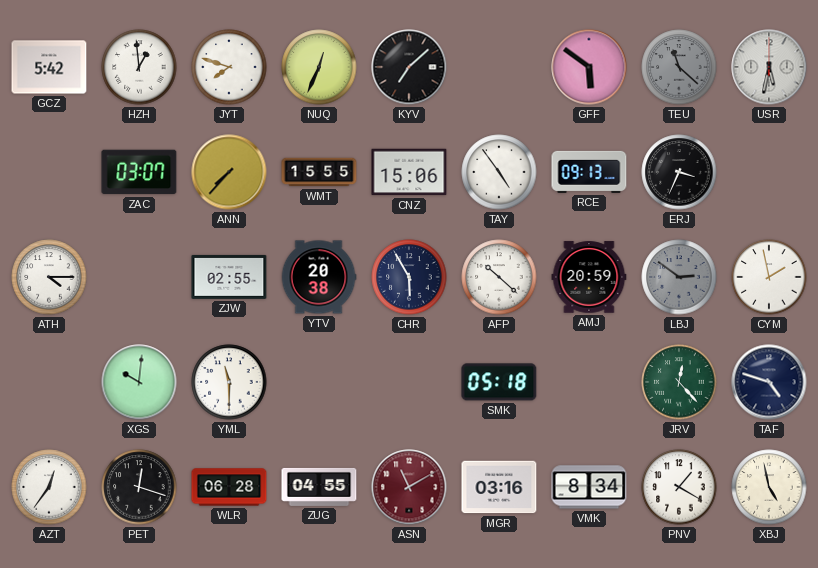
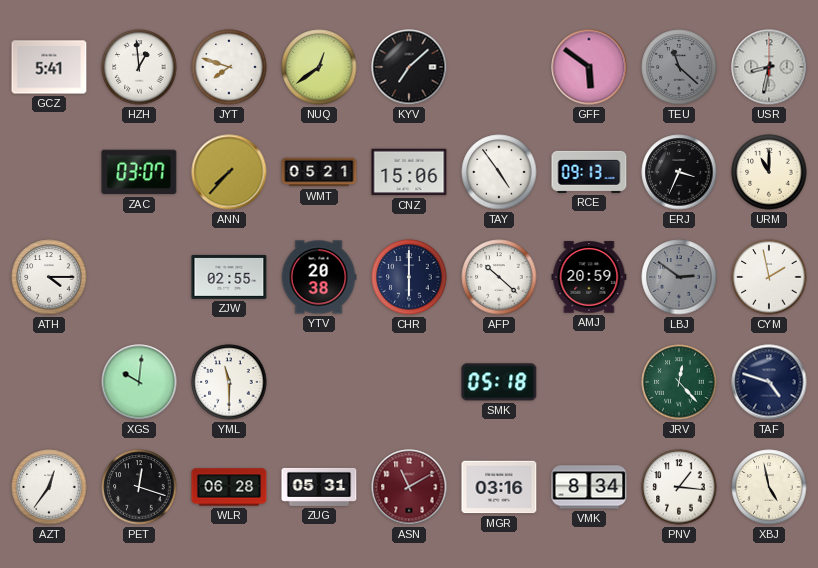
GCZ: 5:42 -> 5:41 (49, 67)
NUQ: 12:34 -> 12:39 (319, 67)
USR: 5:32 -> 8:32 (769, 67)
WMT: 15:55 -> 05:21 (319, 172)
URM: none -> 11:00 (769, 172)
CHR: 5:55 -> 6:00 (409, 277)
ZUG: 04:55 -> 05:31 (319, 487)
PNV: 1:20 -> 1:16 (679, 487)
